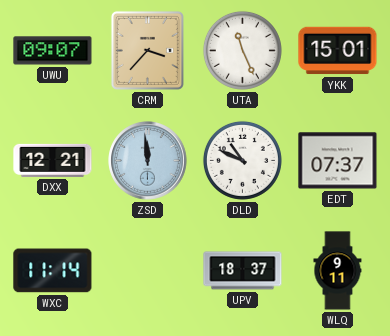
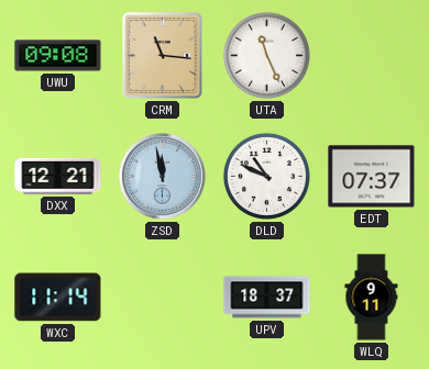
UWU: 09:07 -> 09:08 (58, 56)
CRM: 3:37 -> 11:16 (162, 55)
YKK: 15:01 -> none (338, 51)
ZSD: 11:59 -> 11:58 (163, 177)
